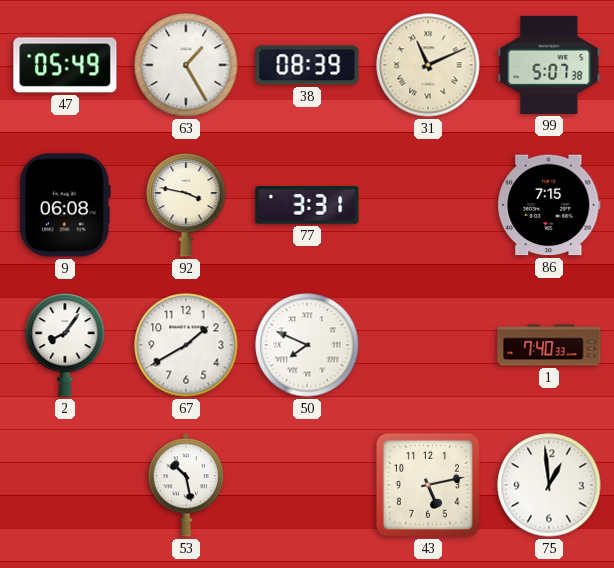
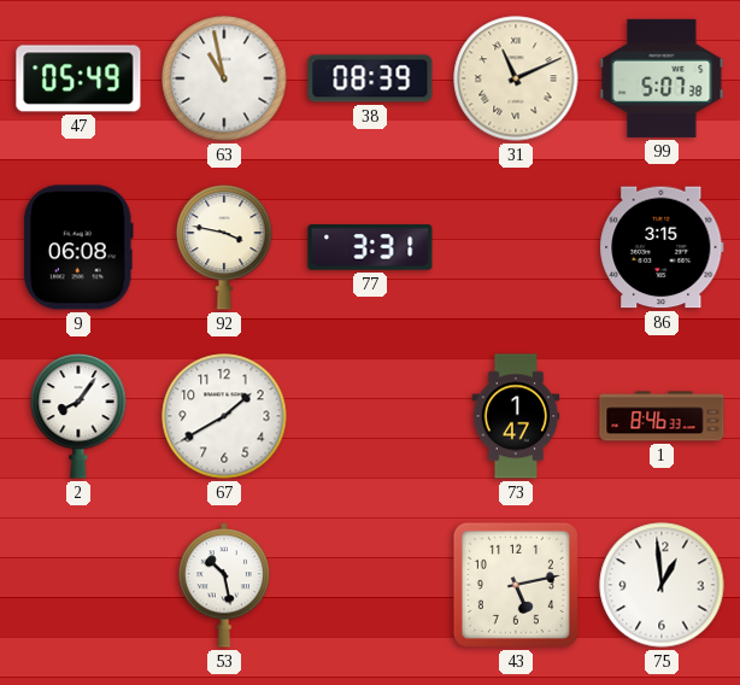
63: 1:25 -> 10:58 (224, 78)
86: 7:15 -> 3:15 (662, 247)
50: 7:49 -> none (307, 345)
73: none -> 1:47 (516, 416)
1: 7:40 -> 8:46 (662, 416)
